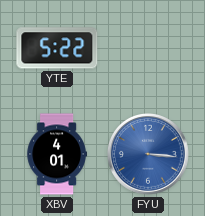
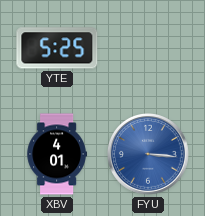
YTE: 5:22 -> 5:25 (57, 48)
